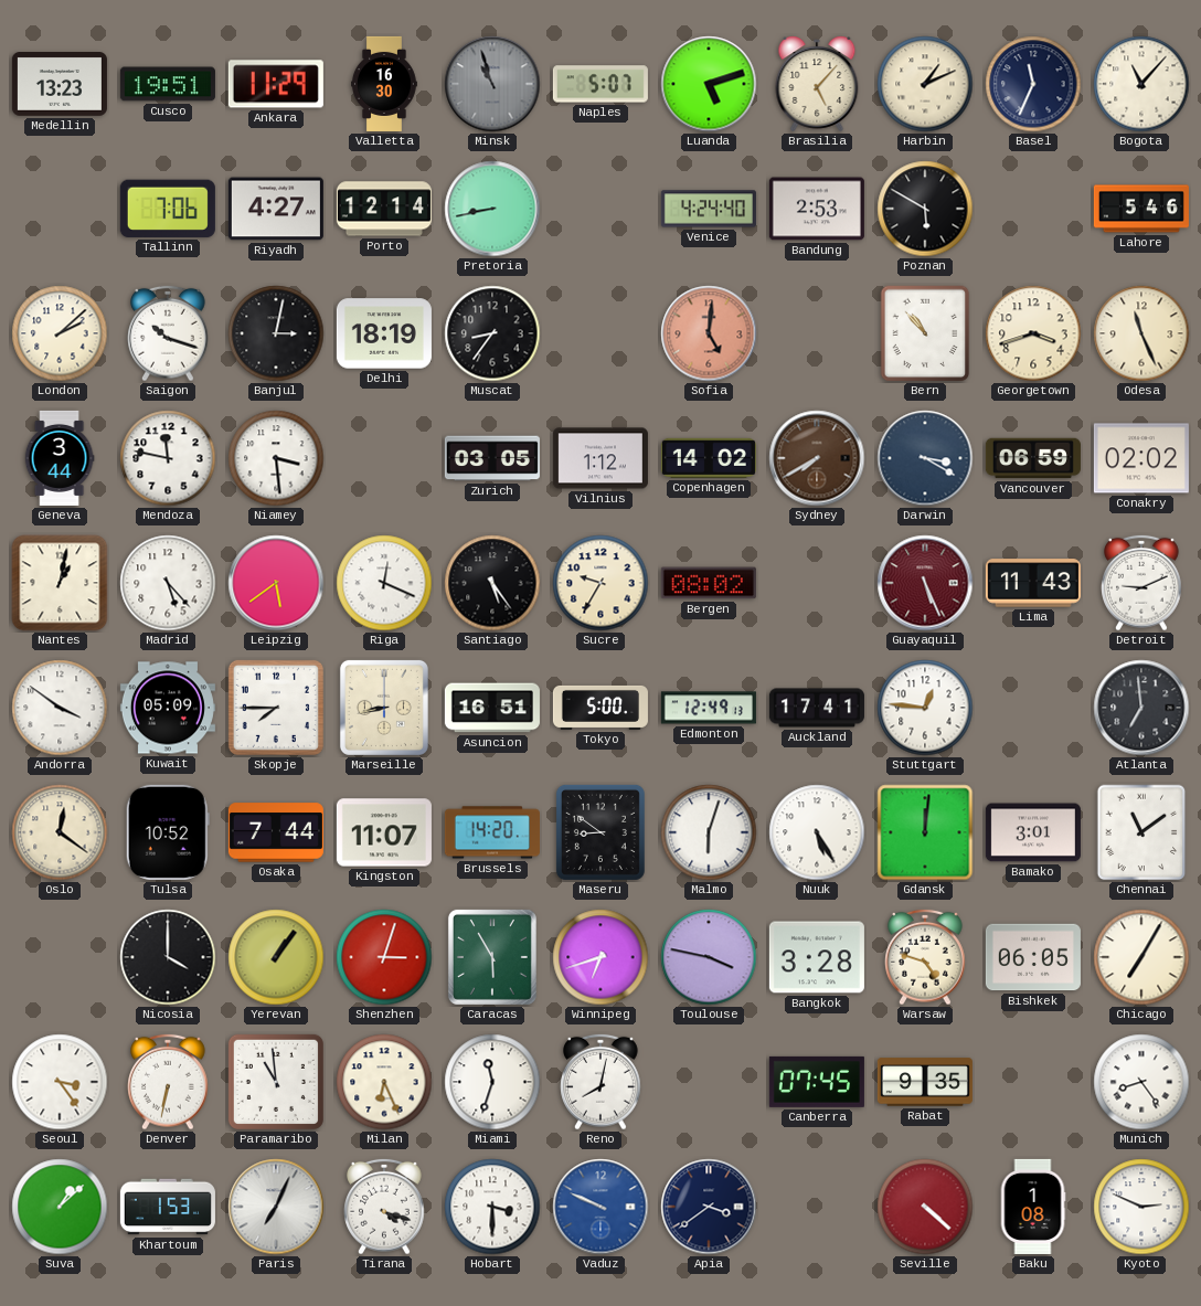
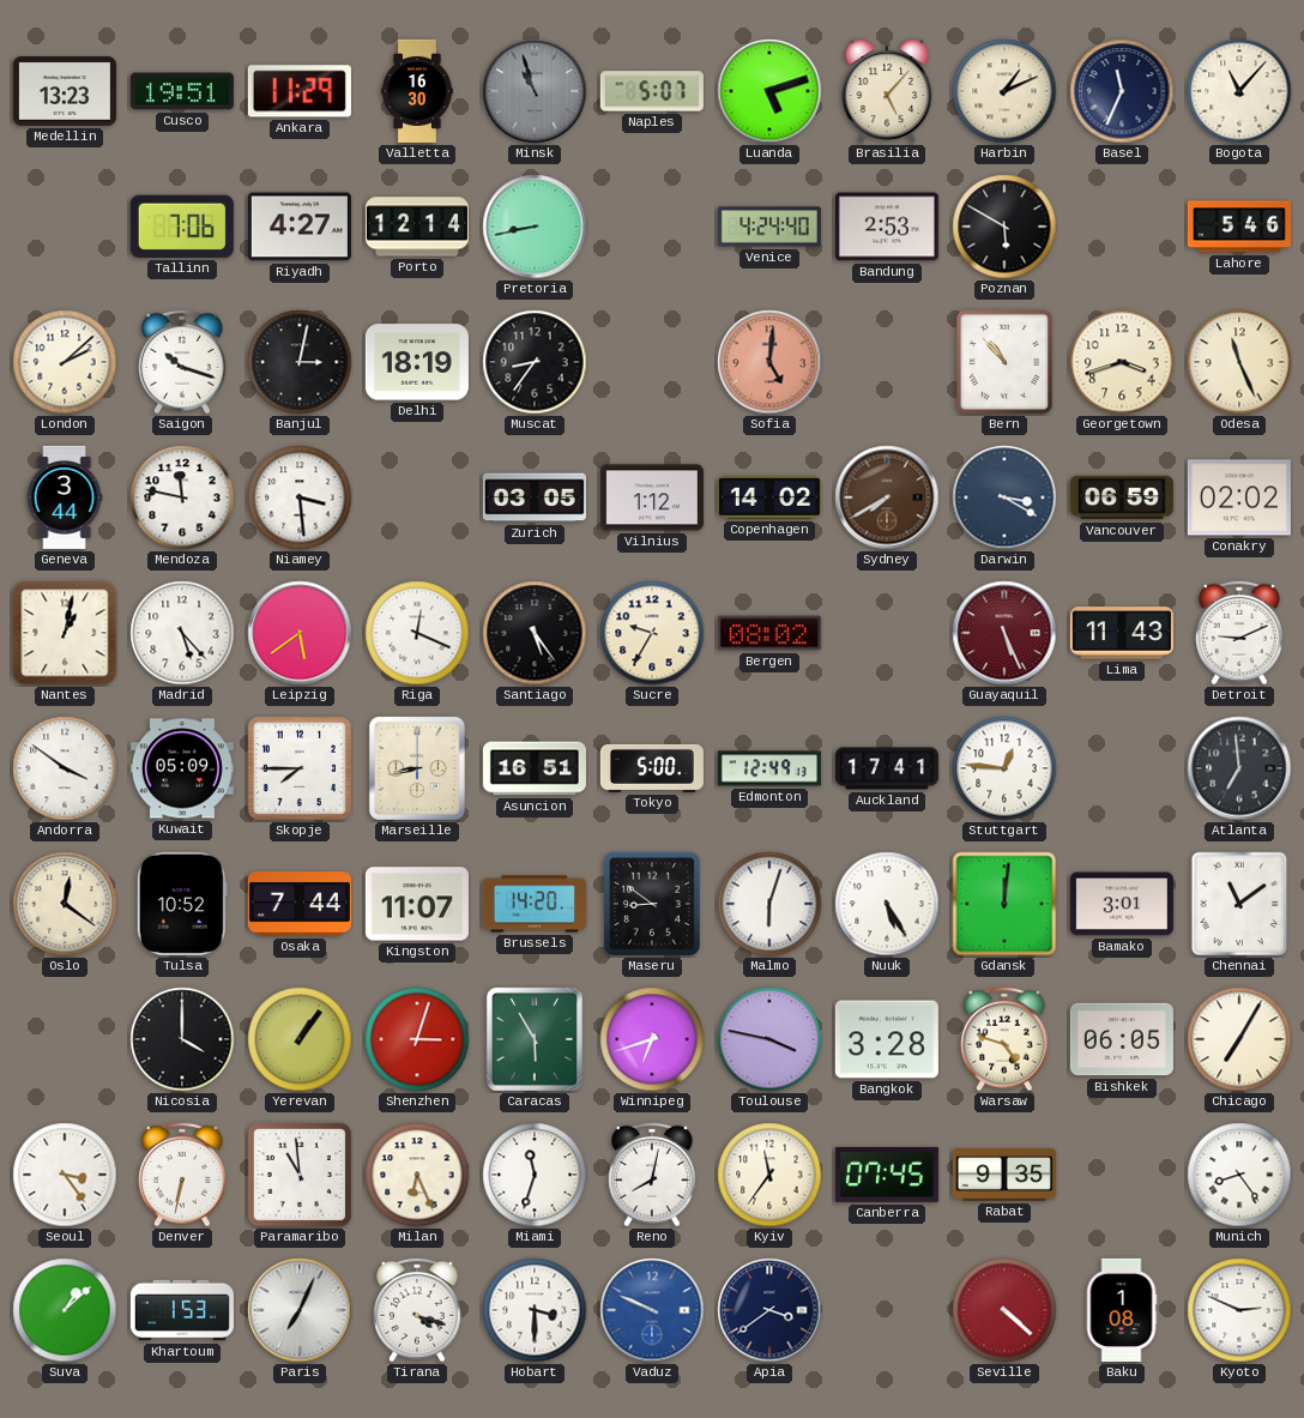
Kyiv: none -> 11:36 (769, 1175)
